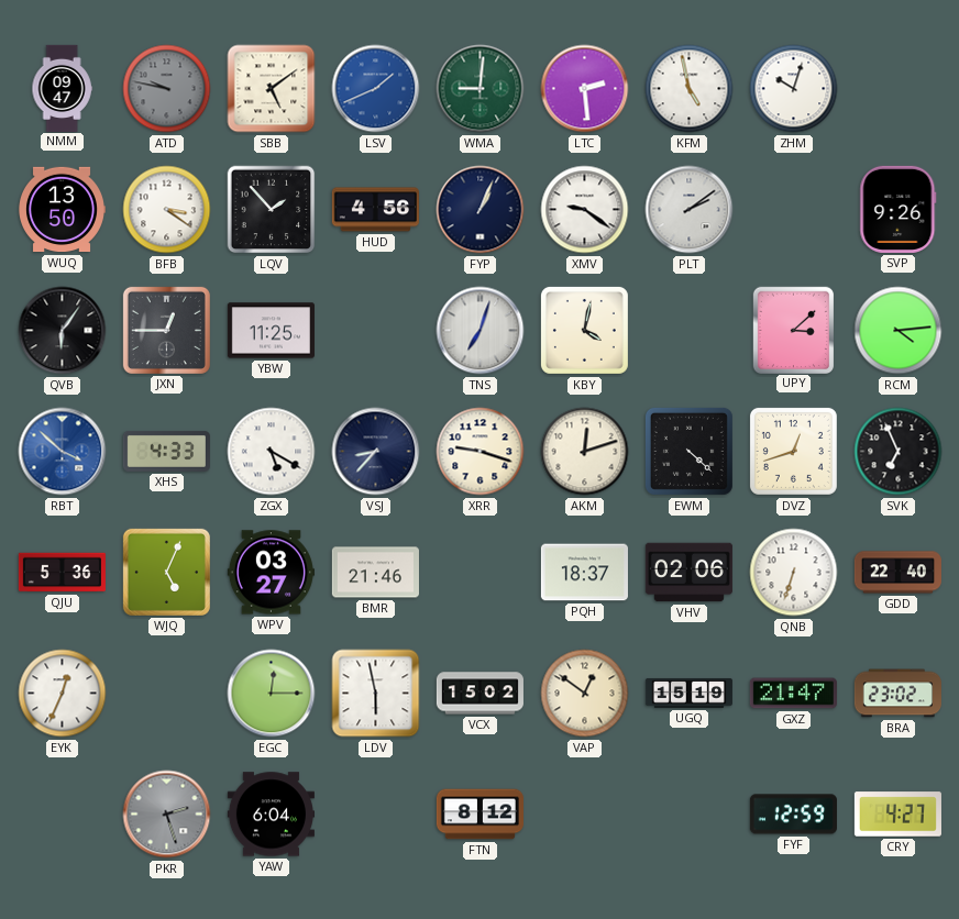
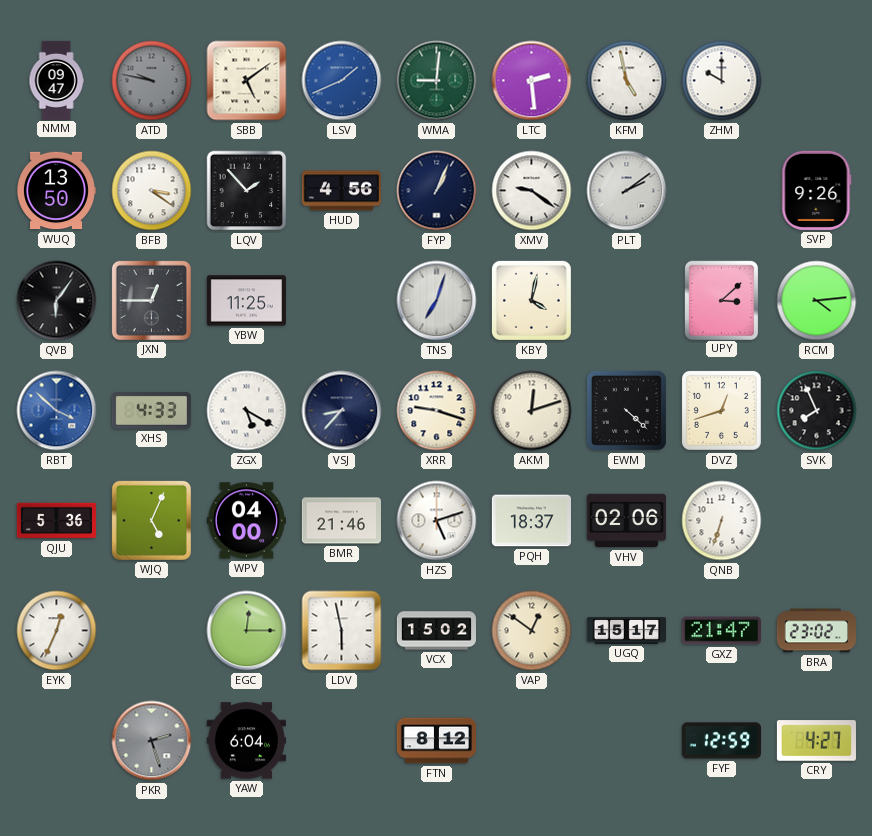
ZHM: 10:03 -> 10:00 (722, 81)
SVK: 6:56 -> 7:56 (817, 411)
WPV: 03:27 -> 04:00 (246, 521)
HZS: none -> 5:12 (437, 521)
GDD: 22:40 -> none (897, 573)
UGQ: 15:19 -> 15:17 (626, 630)
